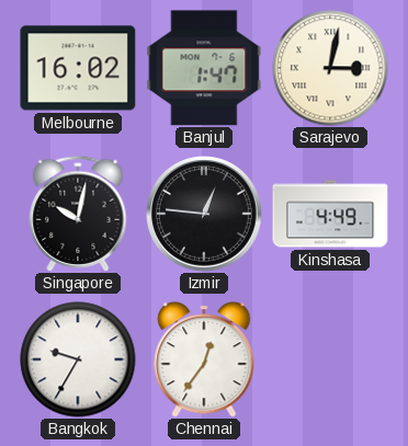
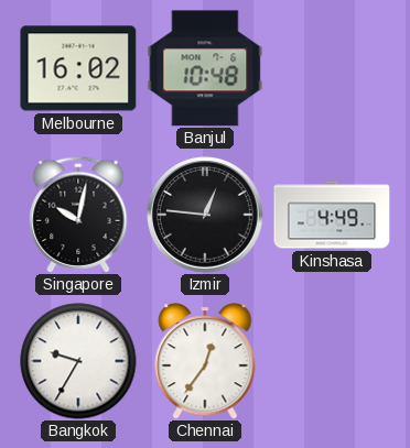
Banjul: 1:47 -> 10:48 (205, 68)
Sarajevo: 3:02 -> none (330, 68)
